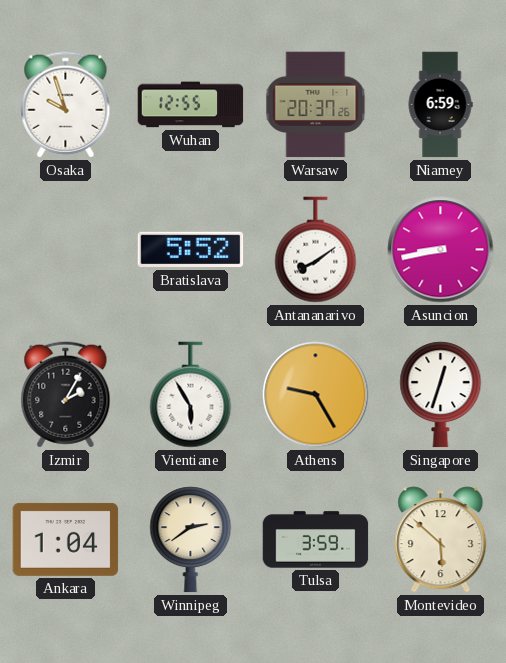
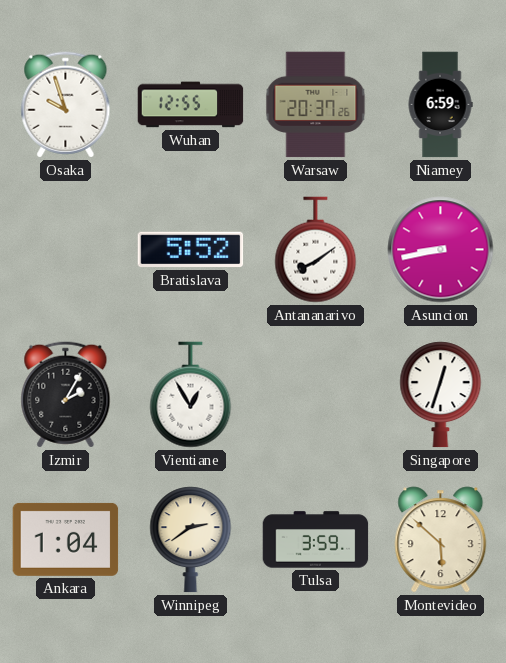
Vientiane: 5:55 -> 12:55 (191, 395)
Athens: 9:25 -> none (316, 395)
